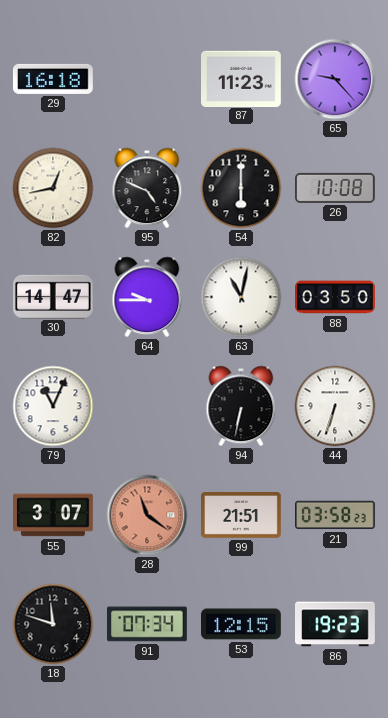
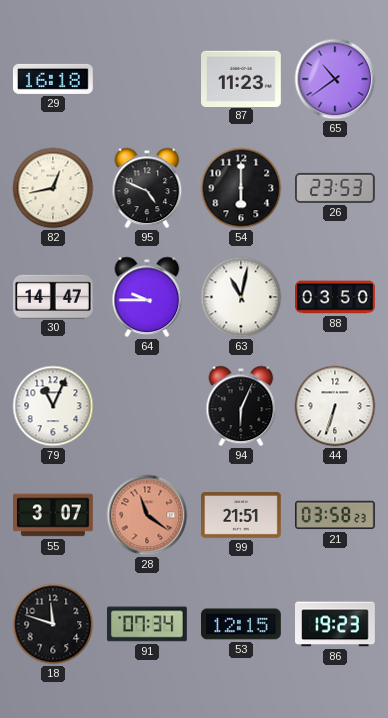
65: 9:23 -> 10:39 (335, 79)
26: 10:08 -> 23:53 (336, 188)
94: 6:32 -> 6:04 (241, 406)
